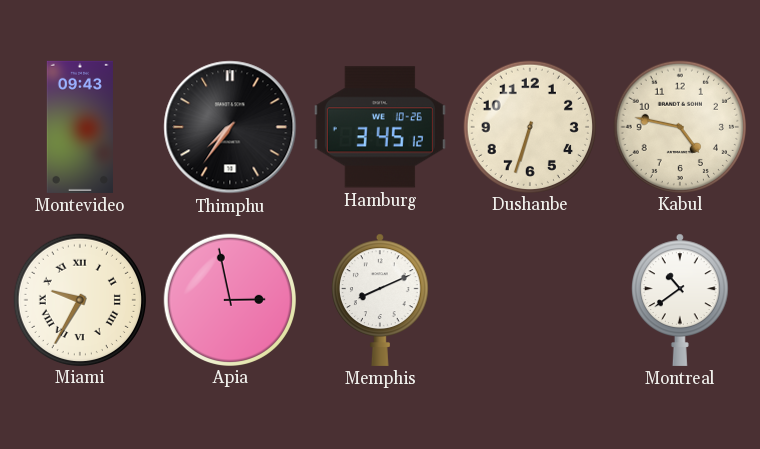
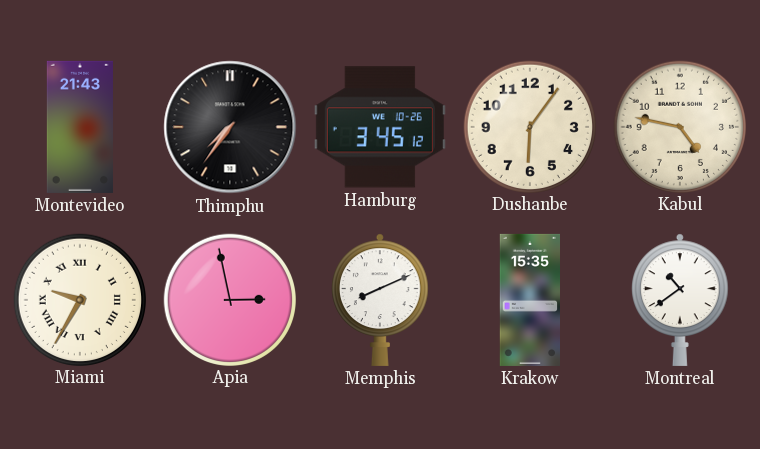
Montevideo: 09:43 -> 21:43 (80, 127)
Dushanbe: 6:33 -> 6:06 (529, 126)
Krakow: none -> 15:35 (529, 300)
